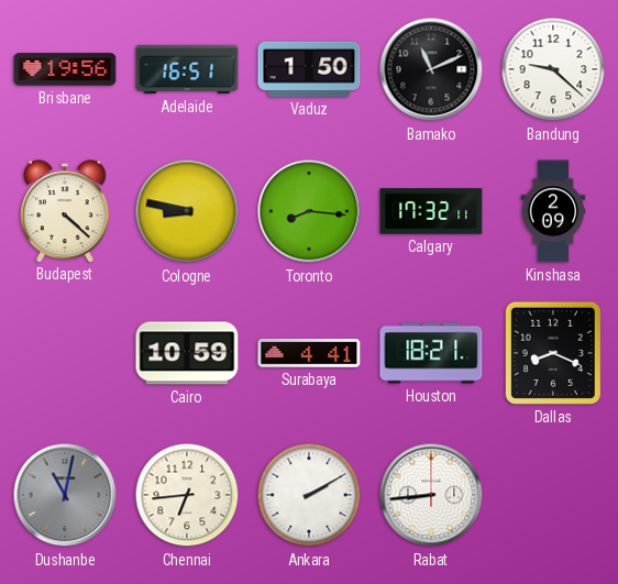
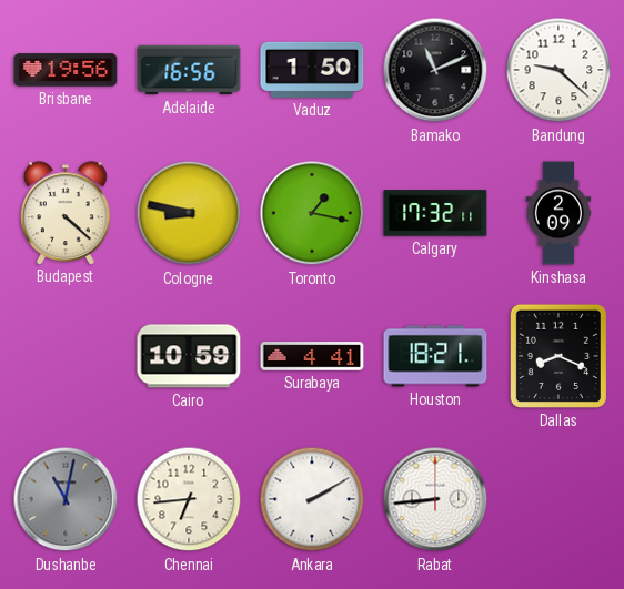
Adelaide: 16:51 -> 16:56 (189, 70)
Toronto: 8:16 -> 1:17 (312, 213)
